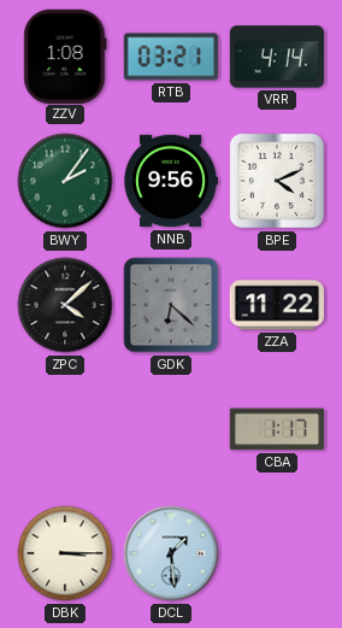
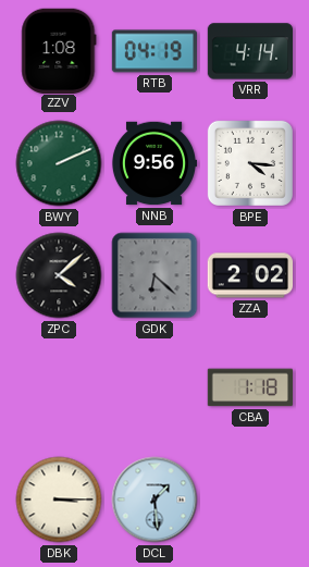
RTB: 03:21 -> 04:19 (153, 51)
BWY: 2:06 -> 2:11 (59, 163)
BPE: 4:11 -> 4:16 (250, 163)
ZZA: 11:22 -> 2:02 (249, 275)
CBA: 1:17 -> 1:18 (249, 387)
